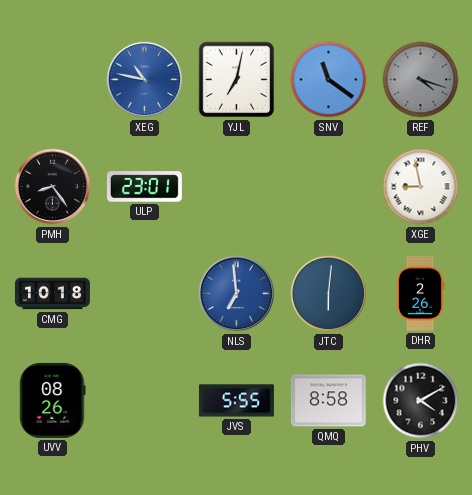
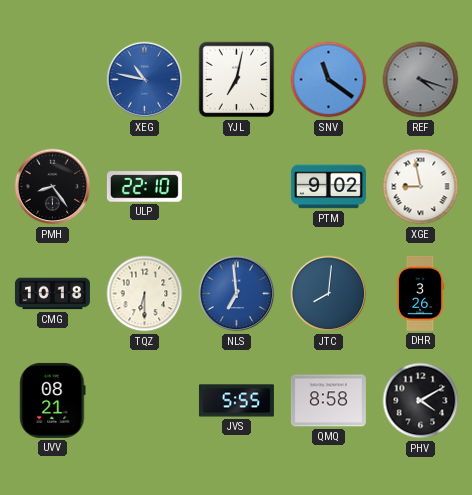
ULP: 23:01 -> 22:10 (144, 187)
PTM: none -> 9:02 (328, 187)
TQZ: none -> 6:30 (145, 294)
JTC: 6:01 -> 8:01 (329, 294)
DHR: 2:26 -> 3:26 (420, 293)
UVV: 08:26 -> 08:21 (53, 400)
